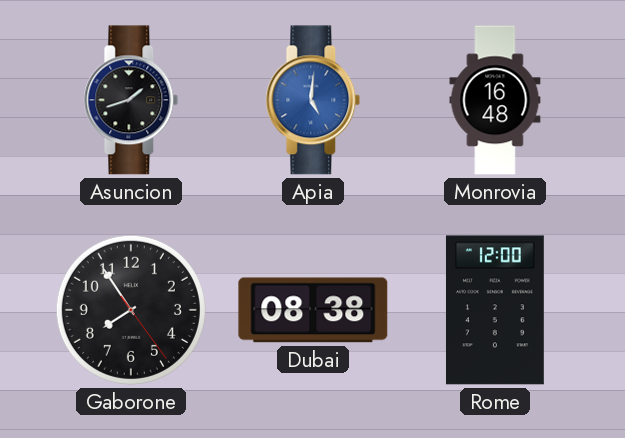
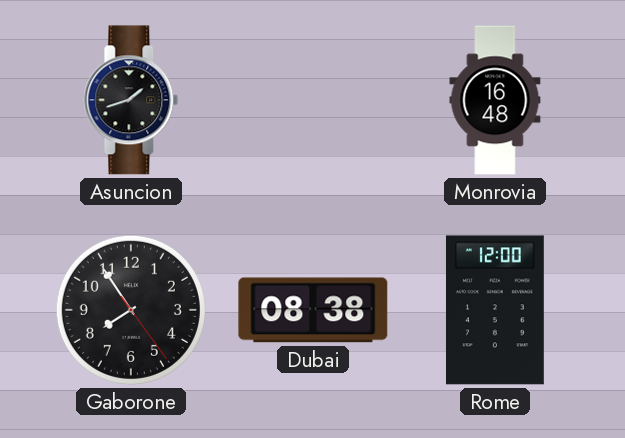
Apia: 5:01 -> none (313, 100)
